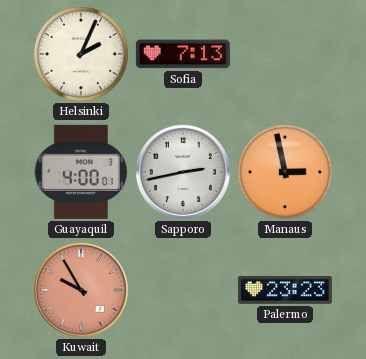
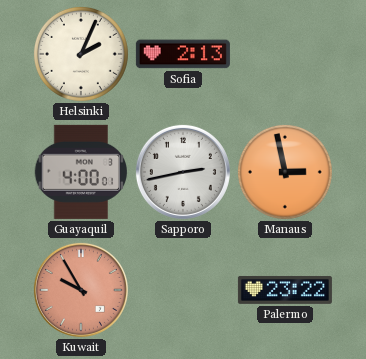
Sofia: 7:13 -> 2:13 (183, 54)
Palermo: 23:23 -> 23:22 (285, 290)
